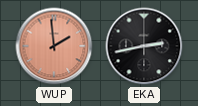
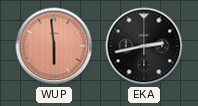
WUP: 1:59 -> 5:59 (54, 46)
